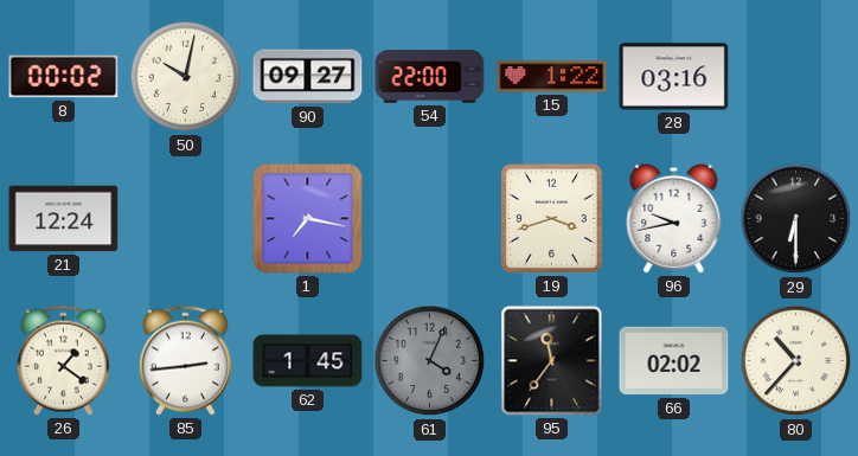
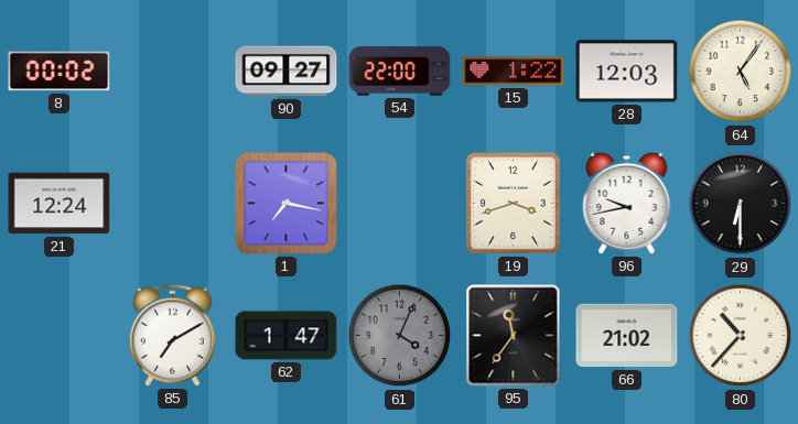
50: 10:02 -> none (186, 77)
28: 03:16 -> 12:03 (627, 72)
64: none -> 5:06 (741, 72)
26: 1:21 -> none (63, 360)
85: 2:44 -> 7:10 (172, 335)
62: 1:45 -> 1:47 (287, 336)
66: 02:02 -> 21:02 (627, 336)
